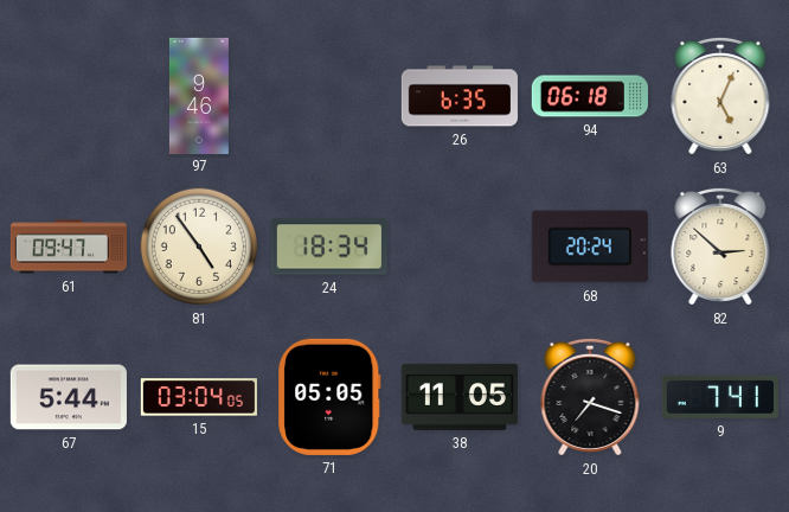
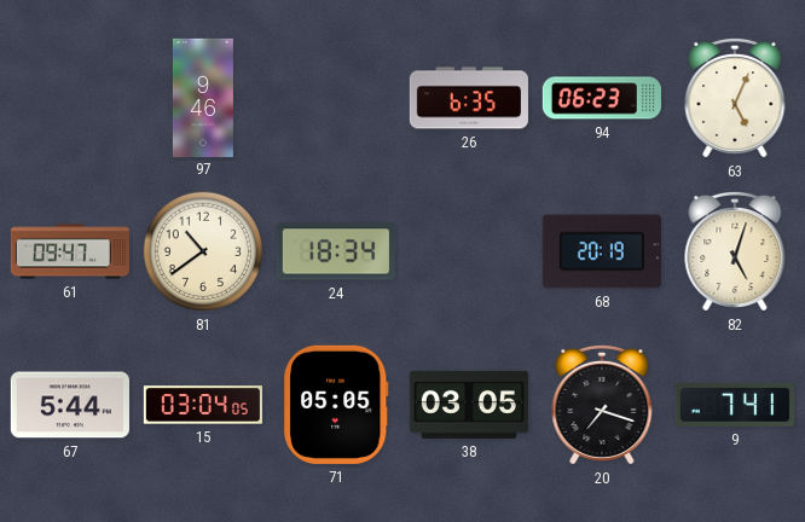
94: 06:18 -> 06:23 (602, 98)
81: 4:54 -> 10:39 (203, 251)
68: 20:24 -> 20:19 (602, 251)
82: 2:52 -> 5:03 (735, 251)
38: 11:05 -> 03:05 (469, 405)
